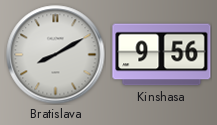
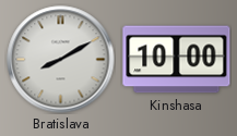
Kinshasa: 9:56 -> 10:00 (177, 60)
